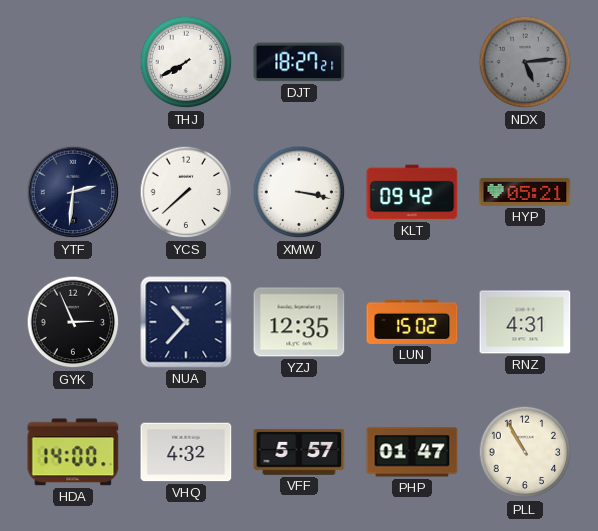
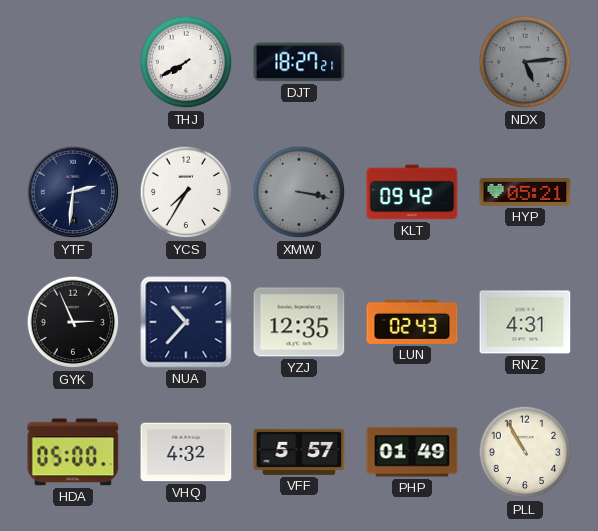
YCS: 7:38 -> 7:35 (186, 192)
XMW dial: white -> grey (299, 192)
LUN: 15:02 -> 02:43 (412, 322)
HDA: 14:00 -> 05:00 (73, 452)
PHP: 01:47 -> 01:49 (412, 452)
